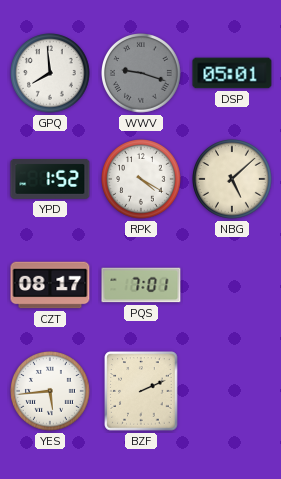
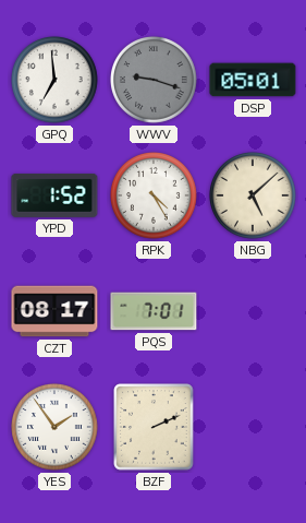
GPQ: 7:59 -> 6:59 (56, 81)
RPK: 4:20 -> 4:25 (155, 197)
YES: 5:44 -> 1:54 (56, 428)
